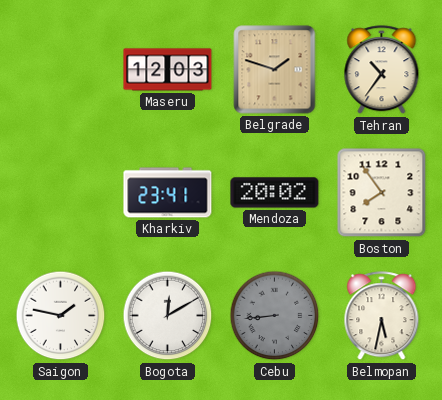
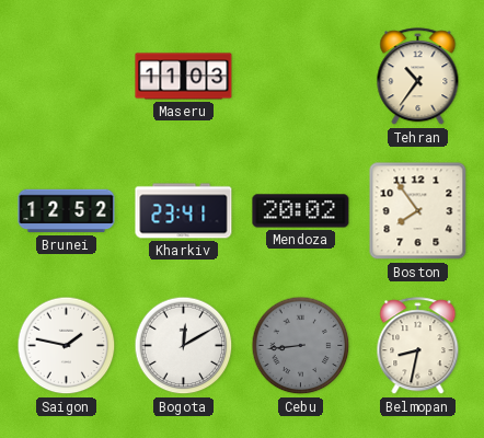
Maseru: 12:03 -> 11:03 (184, 77)
Belgrade: 1:48 -> none (275, 70)
Brunei: none -> 12:52 (67, 211)
Belmopan: 5:32 -> 8:32 (418, 346)
